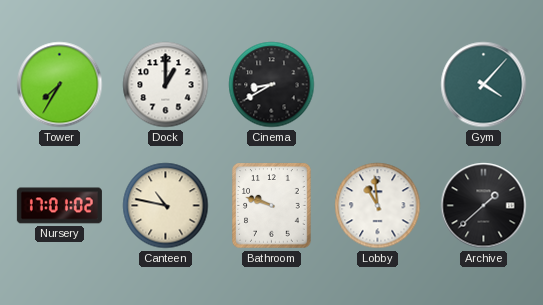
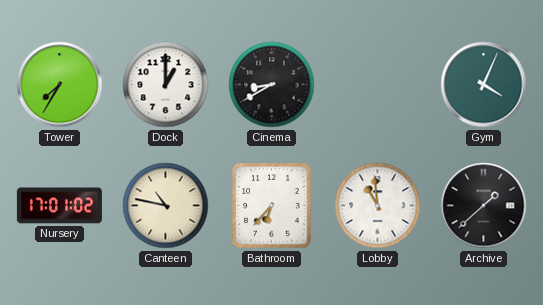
Gym: 4:07 -> 4:04 (484, 85)
Bathroom: 9:48 -> 6:37 (272, 206)
